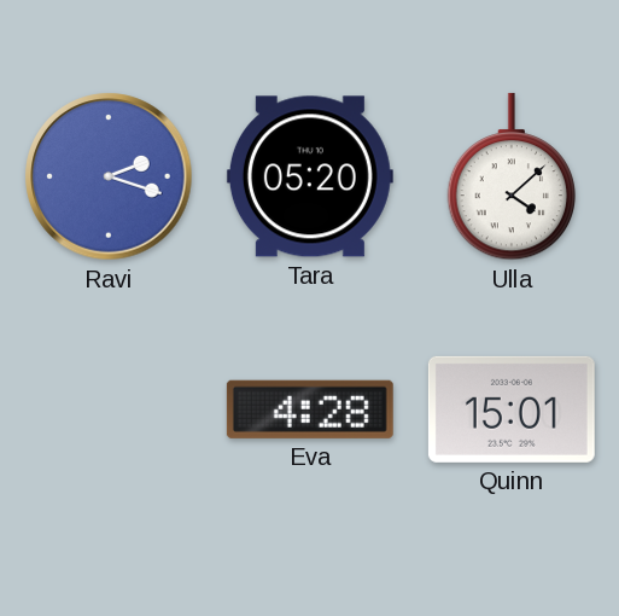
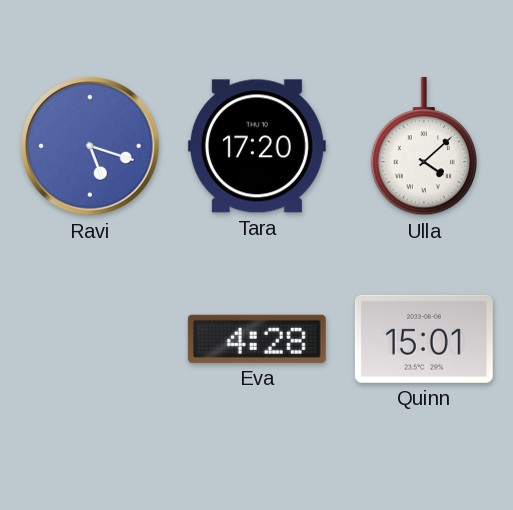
Ravi: 2:18 -> 5:18 (90, 146)
Tara: 05:20 -> 17:20 (257, 146)
